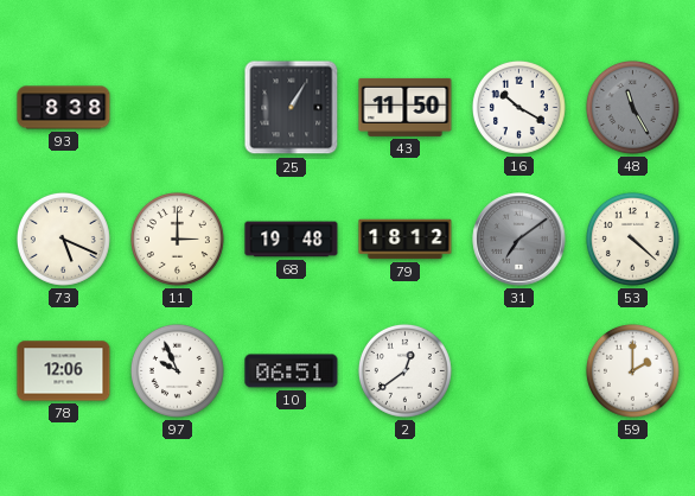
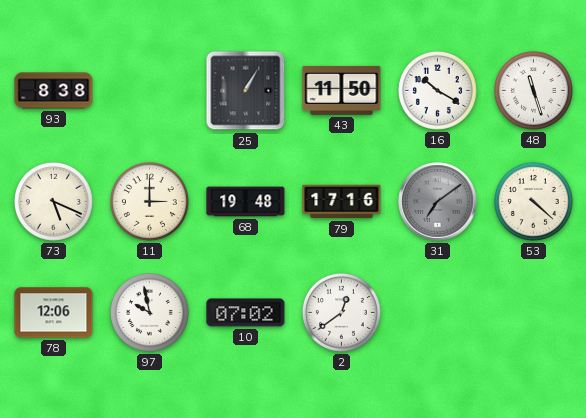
48: 11:25 -> 11:27 (533, 90)
48 dial: grey -> white (533, 90)
79: 18:12 -> 17:16 (342, 202)
97: 9:56 -> 9:58 (149, 312)
10: 06:51 -> 07:02 (246, 313)
59: 2:00 -> none (632, 370)
